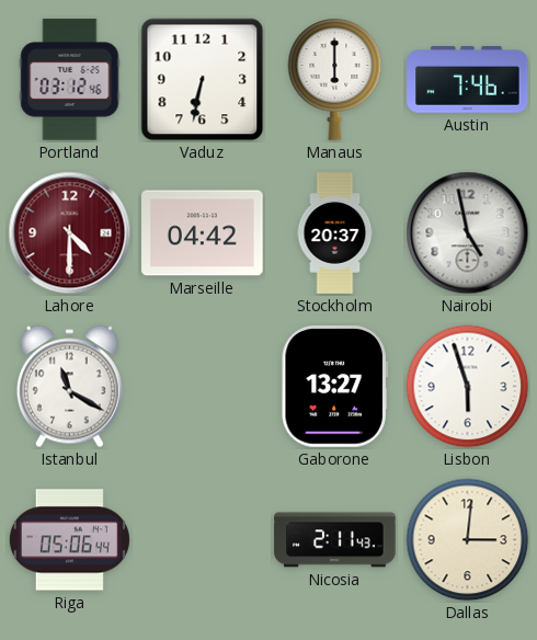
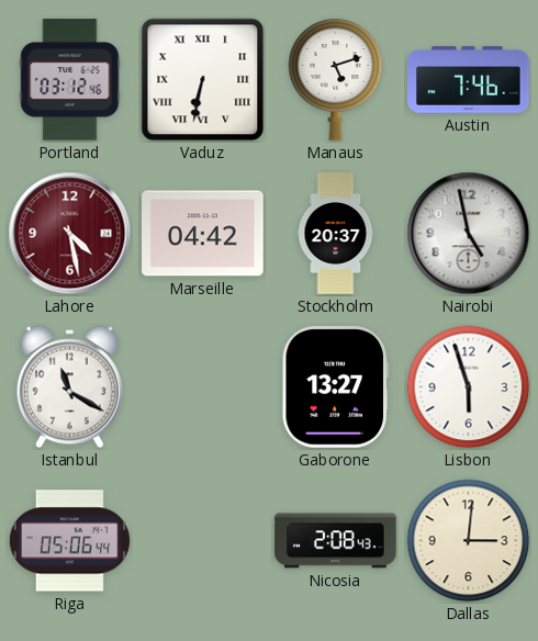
Vaduz numerals: Arabic -> Roman (203, 80)
Manaus: 6:00 -> 5:12 (336, 79)
Lahore: 4:30 -> 4:28 (70, 234)
Nicosia: 2:11 -> 2:08 (336, 541)
